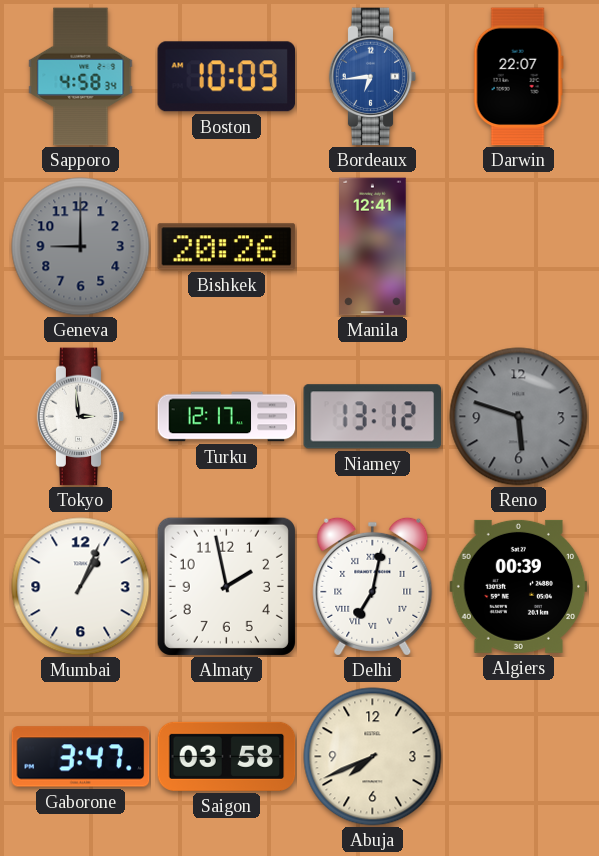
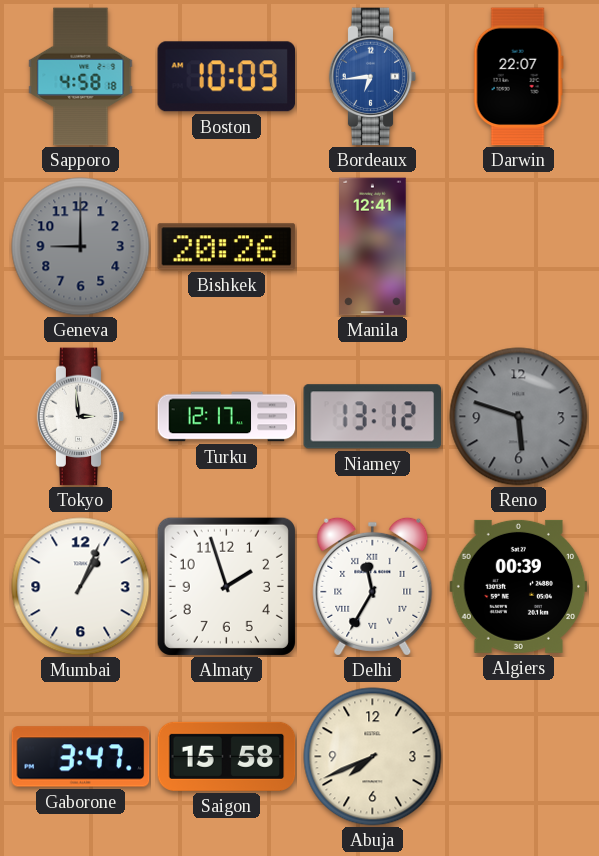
Sapporo: 4:58:34 -> 4:58:18 (81, 77)
Almaty: 1:58 -> 1:57 (226, 586)
Delhi: 7:02 -> 11:35 (373, 586)
Saigon: 03:58 -> 15:58 (227, 756)
